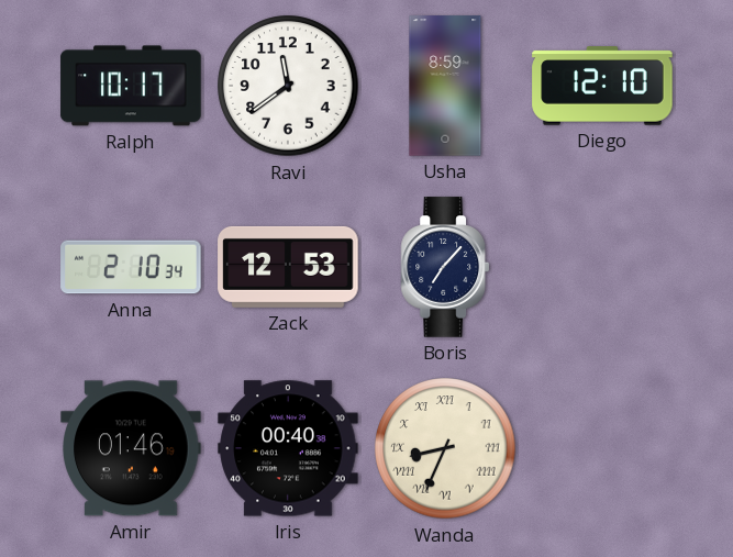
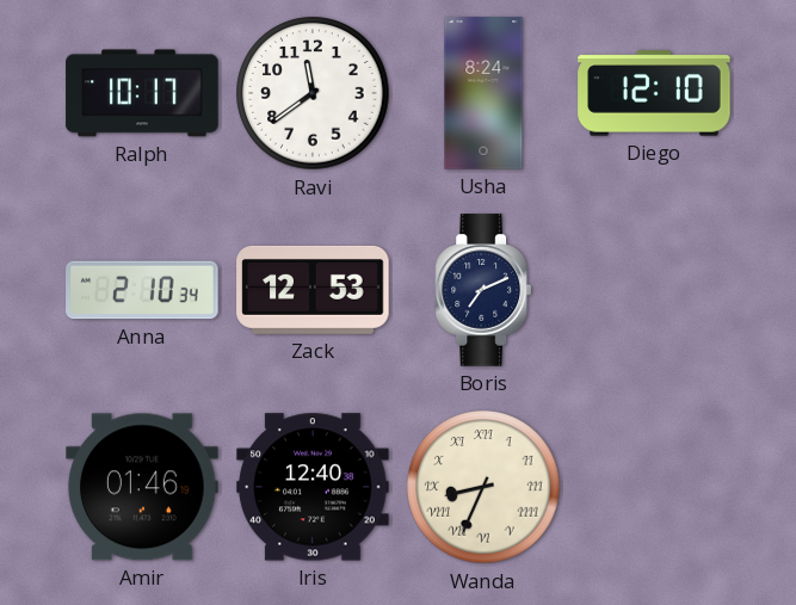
Usha: 8:59 -> 8:24 (483, 93)
Boris: 7:07 -> 7:11 (482, 290)
Iris: 00:40 -> 12:40 (313, 487)
